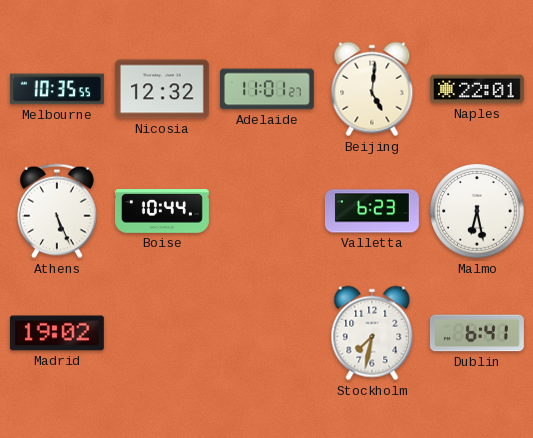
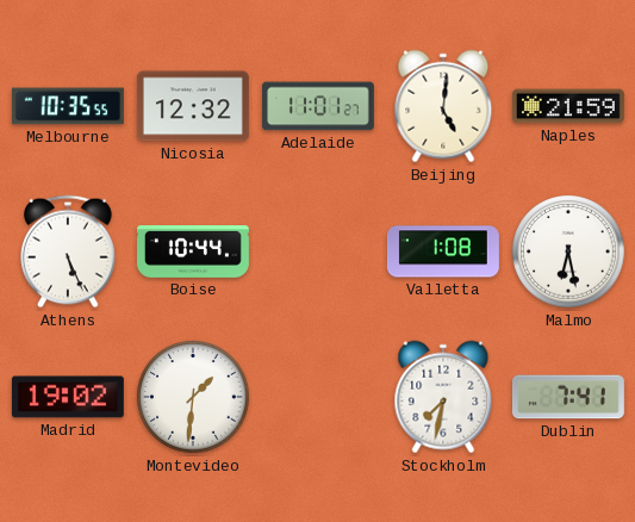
Naples: 22:01 -> 21:59 (568, 106)
Valletta: 6:23 -> 1:08 (443, 251)
Montevideo: none -> 1:31 (193, 397)
Dublin: 6:41 -> 7:41 (568, 397)
